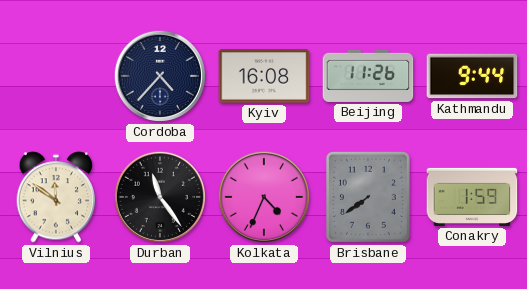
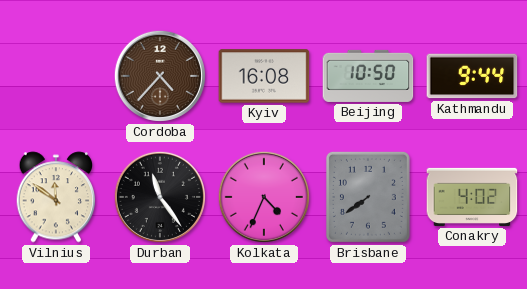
Cordoba dial: navy -> brown (160, 76)
Beijing: 11:26 -> 10:50 (368, 76)
Conakry: 1:59 -> 4:02 (472, 197)
